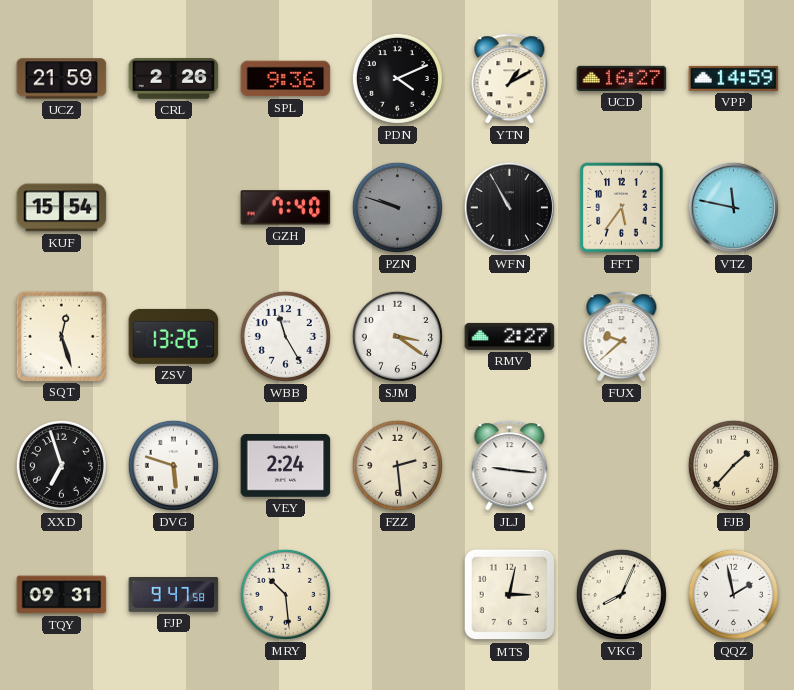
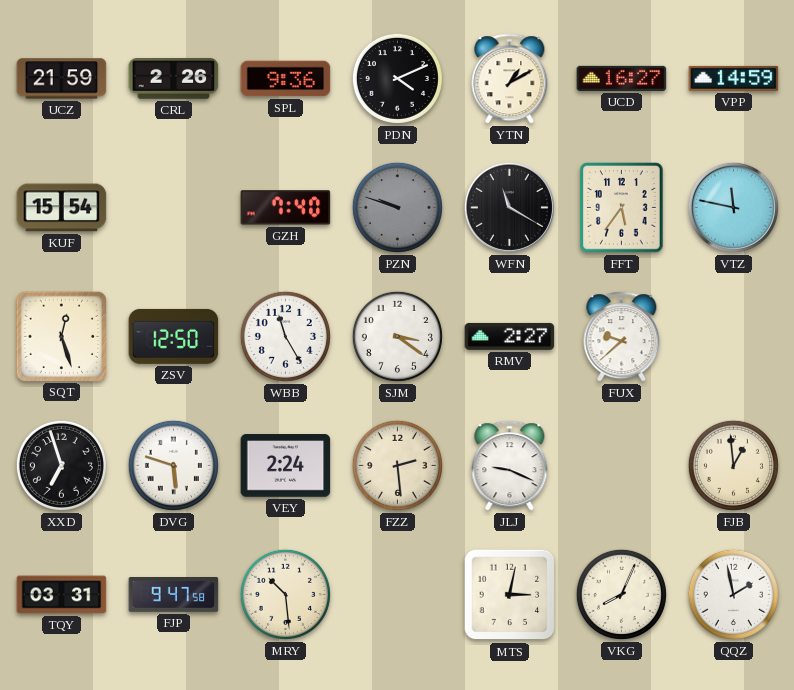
WFN: 10:55 -> 11:20 (509, 207)
ZSV: 13:26 -> 12:50 (174, 336)
JLJ: 9:16 -> 9:19 (510, 466)
FJB: 1:37 -> 12:59 (733, 465)
TQY: 09:31 -> 03:31 (62, 595)
